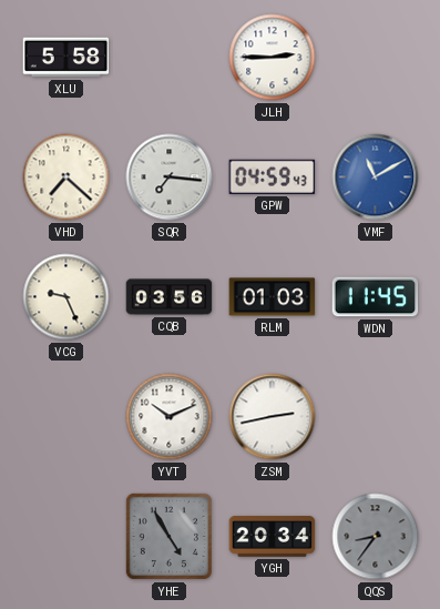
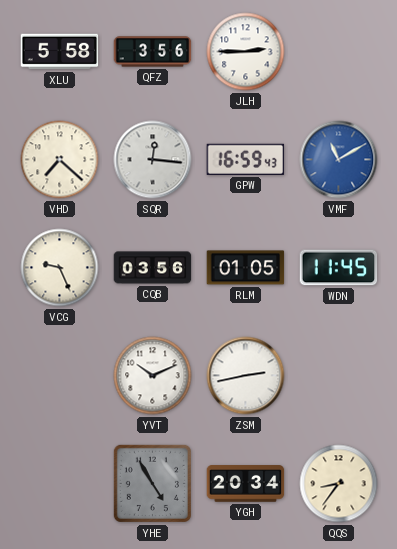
QFZ: none -> 3:56 (153, 52)
SQR: 7:16 -> 12:16 (153, 160)
GPW: 04:59 -> 16:59 (246, 159)
RLM: 01:03 -> 01:05 (246, 268)
QQS dial: grey -> cream (339, 484)
